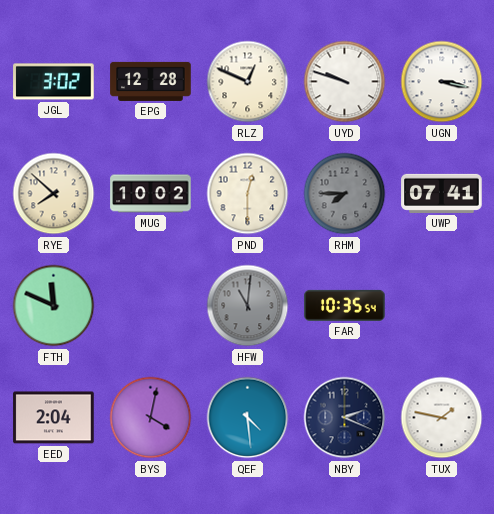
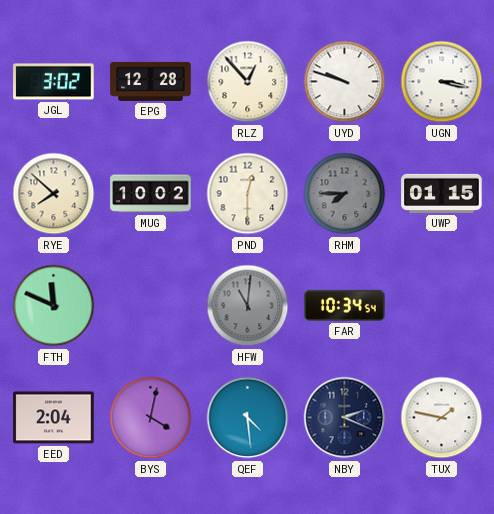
RLZ: 12:49 -> 12:53 (248, 82)
UWP: 07:41 -> 01:15 (442, 193)
FAR: 10:35 -> 10:34 (345, 305)
